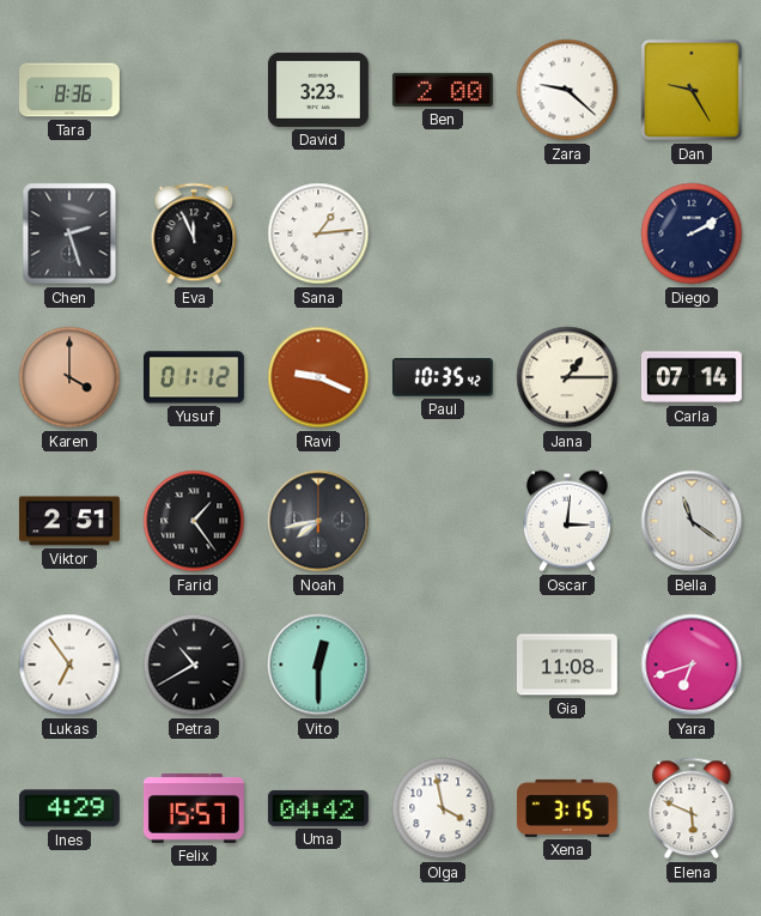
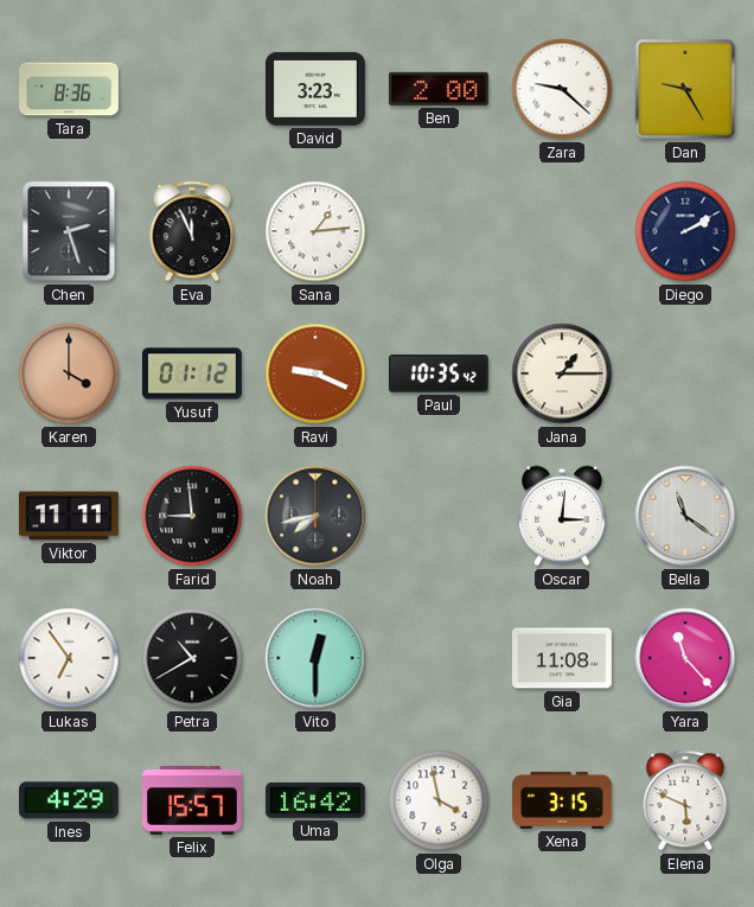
Carla: 07:14 -> none (692, 377)
Viktor: 2:51 -> 11:11 (69, 516)
Farid: 1:24 -> 8:59 (192, 516)
Yara: 6:42 -> 11:23 (685, 658)
Uma: 04:42 -> 16:42 (315, 800)
